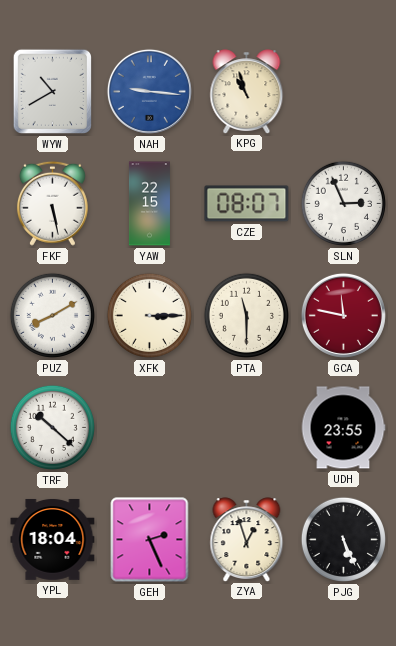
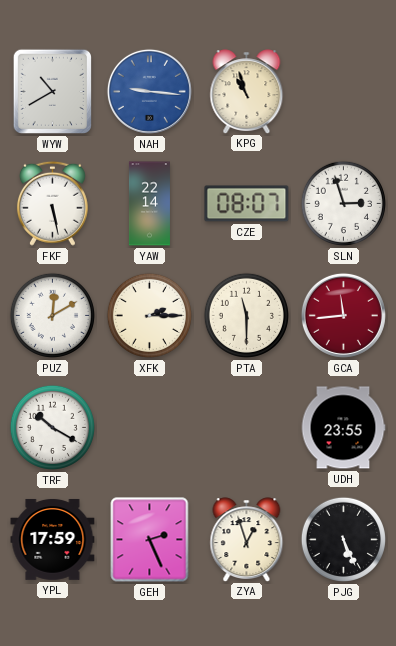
YAW: 22:15 -> 22:14 (149, 204)
SLN: 2:56 -> 2:57 (343, 203)
PUZ: 8:10 -> 12:10 (52, 315)
XFK: 3:15 -> 2:15 (149, 315)
GCA: 11:47 -> 11:44 (343, 315)
TRF: 10:22 -> 10:20 (52, 427)
YPL: 18:04 -> 17:59 (53, 540)
